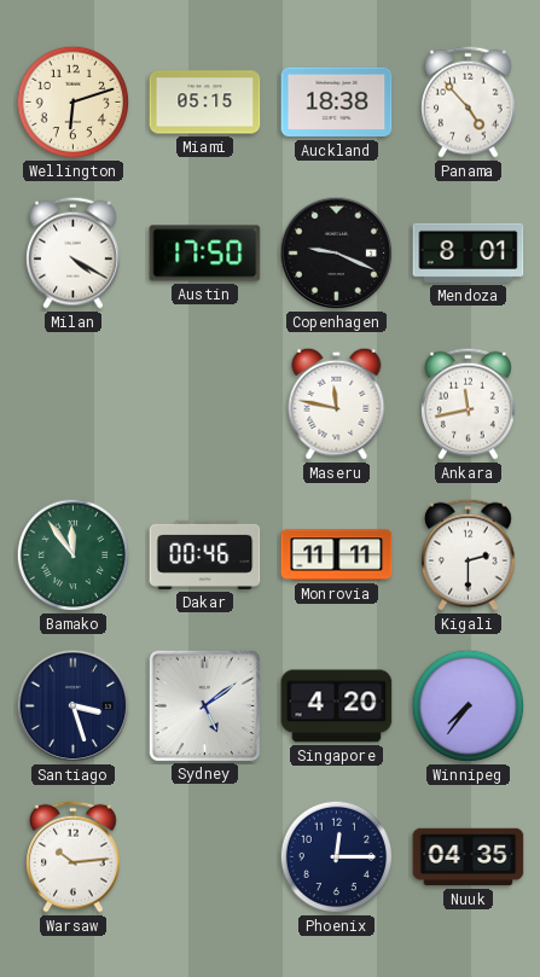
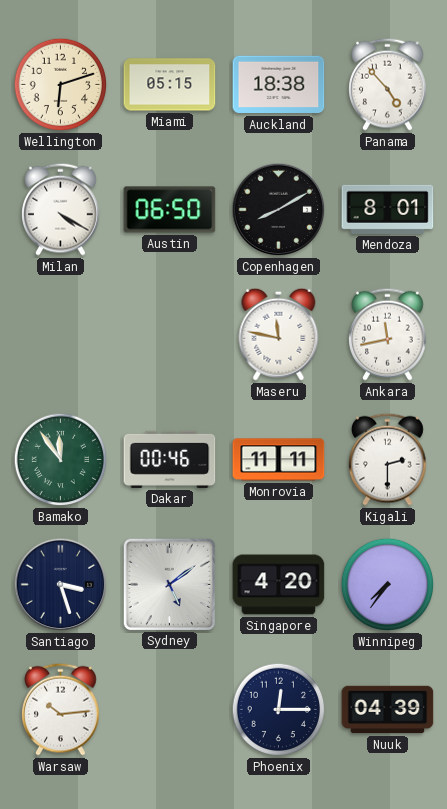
Austin: 17:50 -> 06:50 (170, 210)
Copenhagen: 9:19 -> 8:10 (279, 210)
Nuuk: 04:35 -> 04:39 (388, 710)
